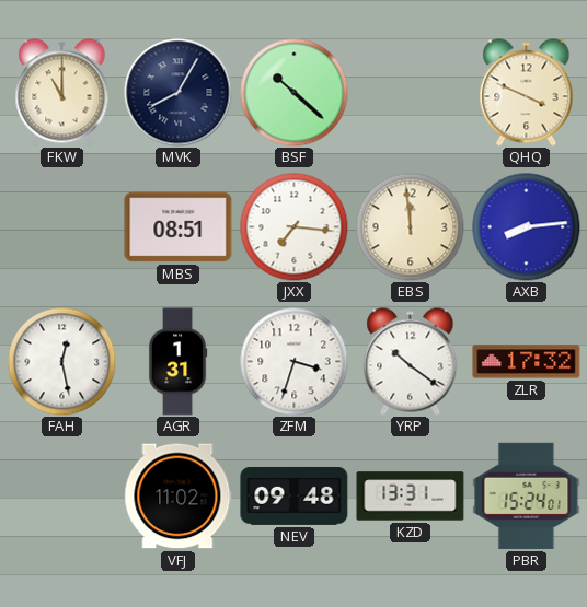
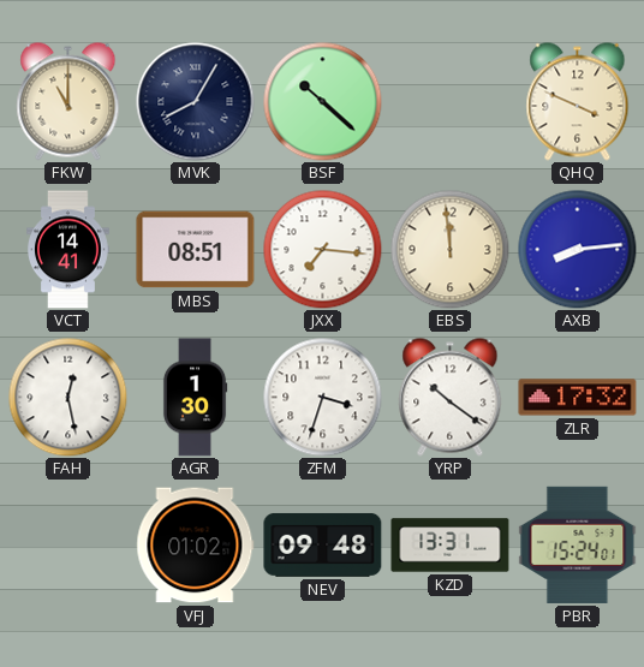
VCT: none -> 14:41 (68, 250)
AGR: 1:31 -> 1:30 (195, 398)
VFJ: 11:02 -> 01:02 (196, 546)
